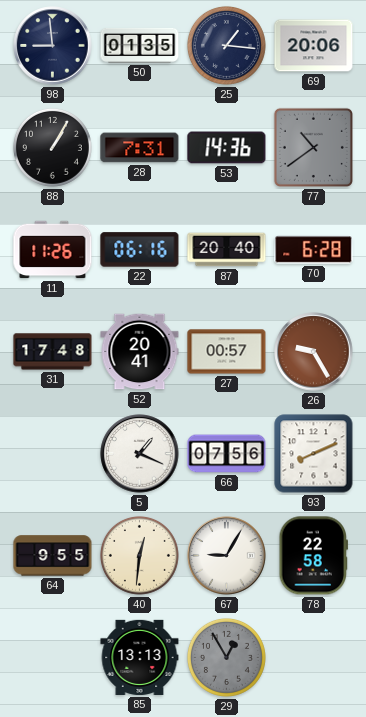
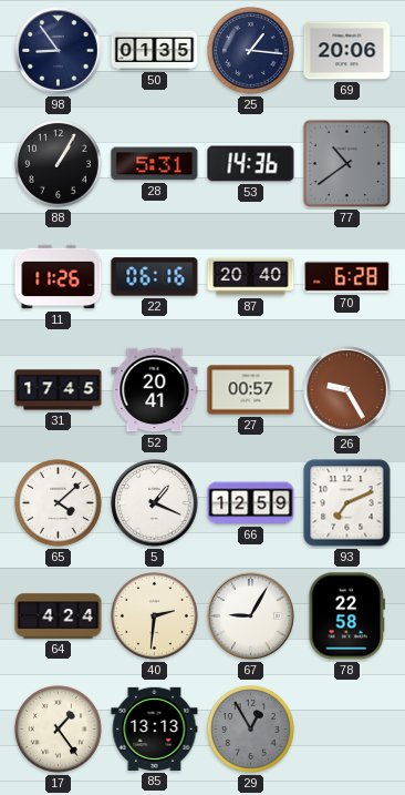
98: 8:59 -> 8:54 (59, 51)
28: 7:31 -> 5:31 (155, 164)
31: 17:48 -> 17:45 (59, 390)
65: none -> 4:08 (58, 502)
66: 07:56 -> 12:59 (251, 503)
93: 8:11 -> 7:11 (347, 503)
64: 9:55 -> 4:24 (59, 616)
40: 12:31 -> 2:31 (154, 615)
17: none -> 1:24 (58, 728)
